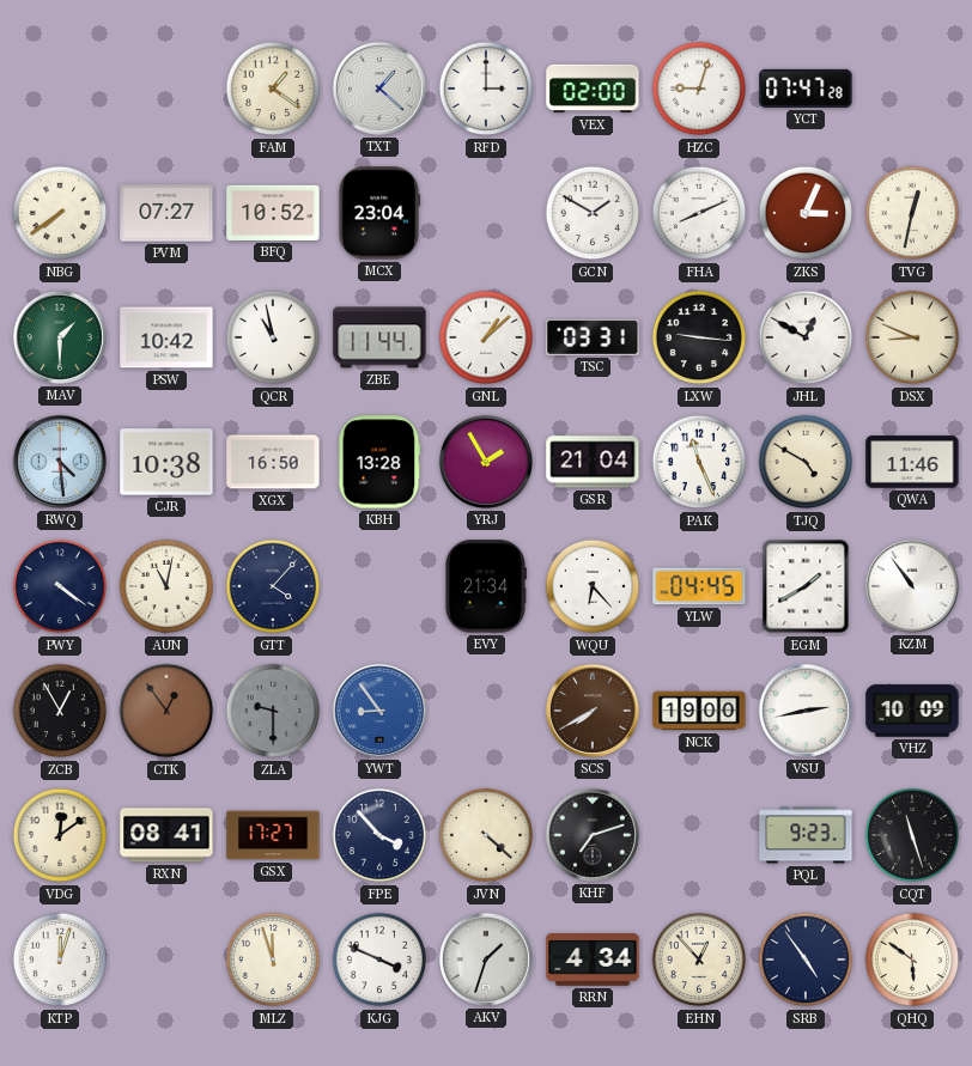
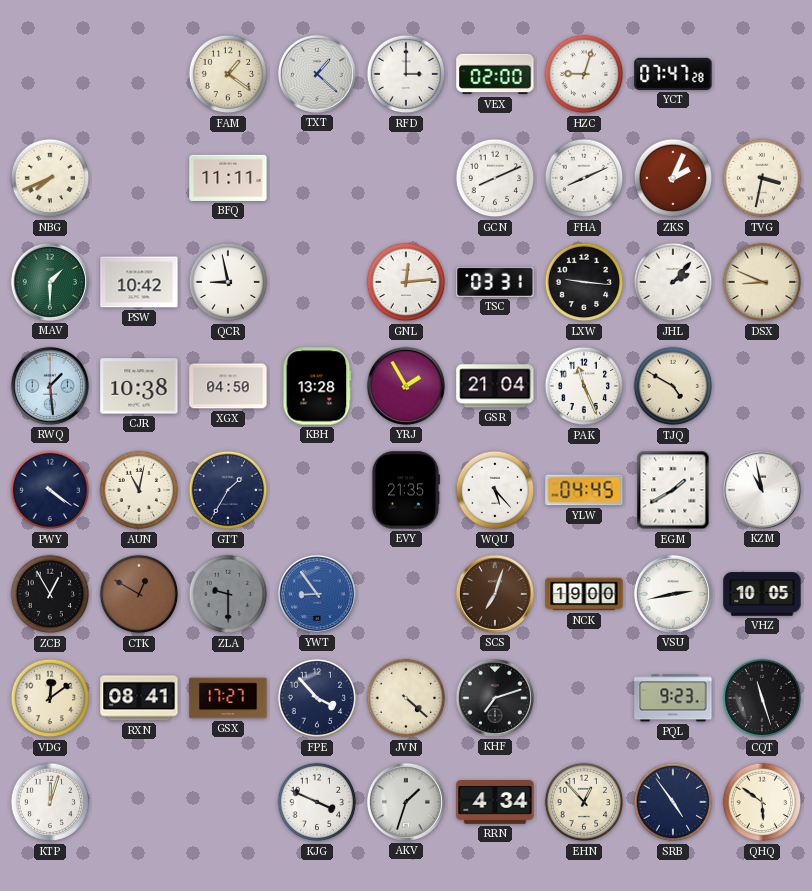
NBG: 7:39 -> 7:41 (50, 178)
PVM: 07:27 -> none (166, 213)
BFQ: 10:52 -> 11:11 (228, 178)
MCX: 23:04 -> none (379, 213)
GCN: 1:50 -> 8:11 (495, 178)
ZKS: 3:04 -> 2:04 (673, 178)
TVG: 12:32 -> 3:32 (762, 178)
QCR: 10:58 -> 8:58 (228, 282)
ZBE: 11:44 -> none (379, 337)
GNL: 1:08 -> 12:14 (406, 282)
JHL: 12:50 -> 2:07 (673, 282)
RWQ: 4:29 -> 1:29 (50, 386)
XGX: 16:50 -> 04:50 (228, 386)
QWA: 11:46 -> none (912, 462)
GTT: 4:07 -> 1:35 (228, 490)
EVY: 21:34 -> 21:35 (405, 490)
WQU: 6:23 -> 5:23 (495, 490)
KZM: 10:54 -> 10:58 (762, 490)
CTK: 12:54 -> 12:50 (139, 594)
SCS: 7:40 -> 7:03 (495, 594)
VHZ: 10:09 -> 10:05 (762, 594)
MLZ: 11:57 -> none (273, 960)
